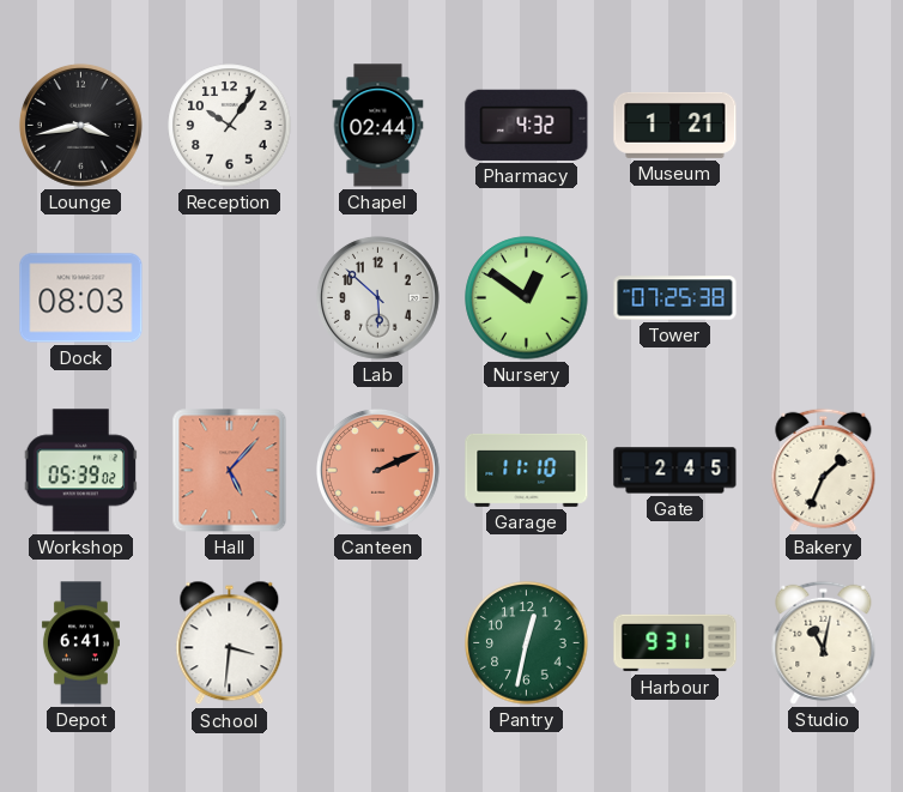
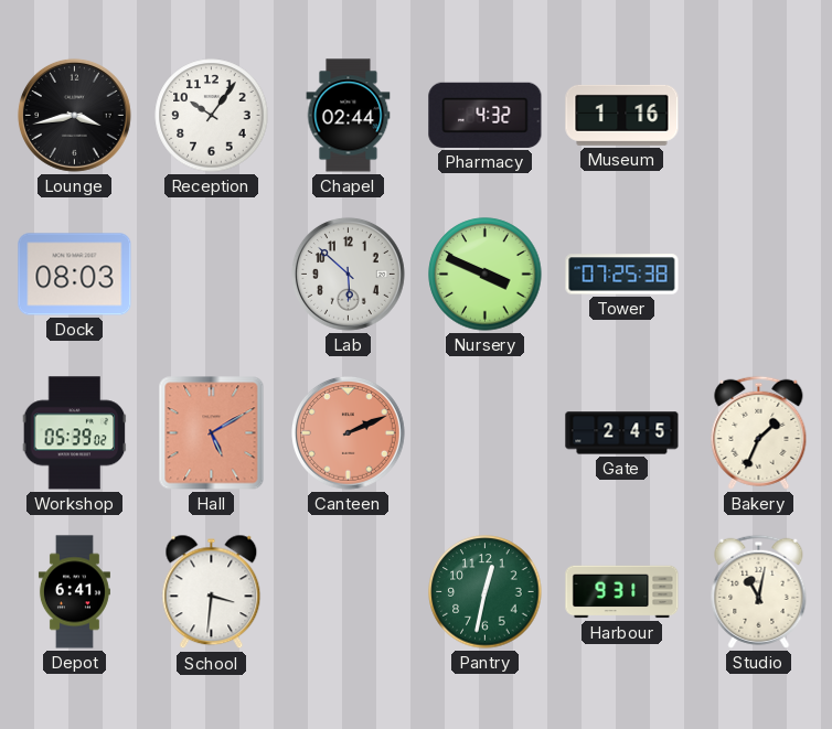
Museum: 1:21 -> 1:16 (622, 115)
Nursery: 12:51 -> 3:49 (486, 275)
Hall: 5:07 -> 5:10 (212, 433)
Garage: 11:10 -> none (527, 470)
